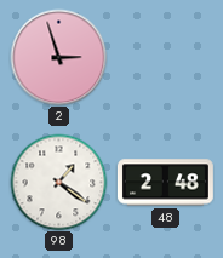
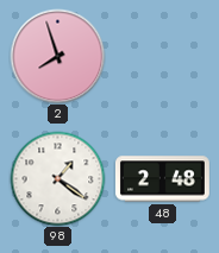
2: 2:57 -> 7:57 (57, 56)
